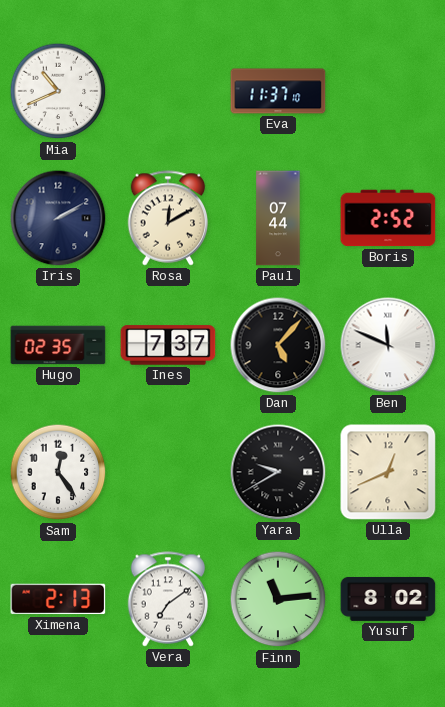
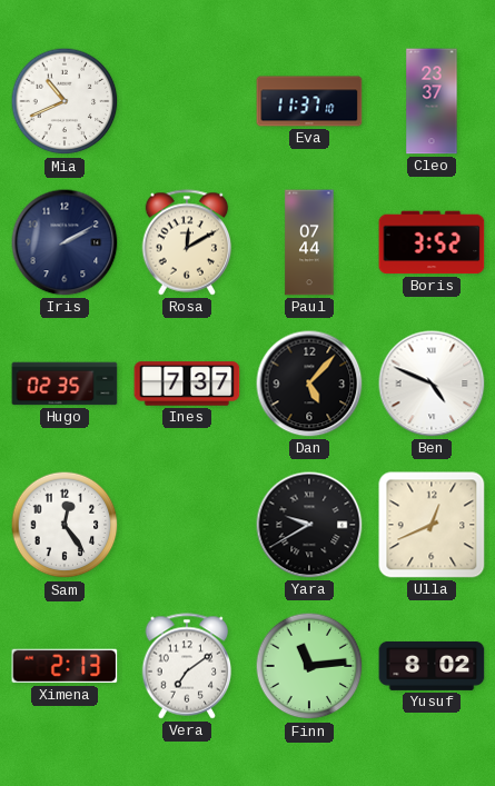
Cleo: none -> 23:37 (432, 101)
Boris: 2:52 -> 3:52 (432, 242)
Ben: 11:49 -> 4:49 (432, 384)
